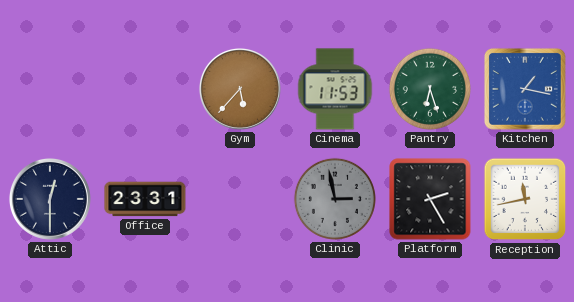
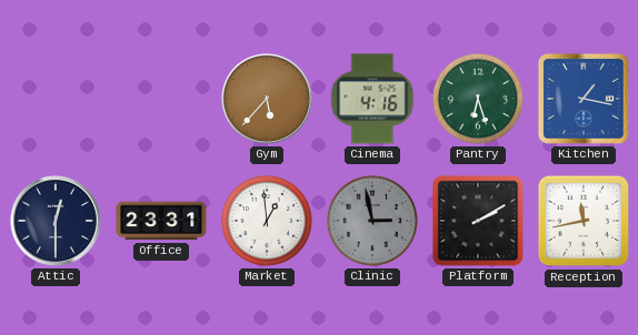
Cinema: 11:53 -> 4:16 (372, 99)
Market: none -> 12:59 (267, 221)
Platform: 2:25 -> 2:10 (478, 221)
